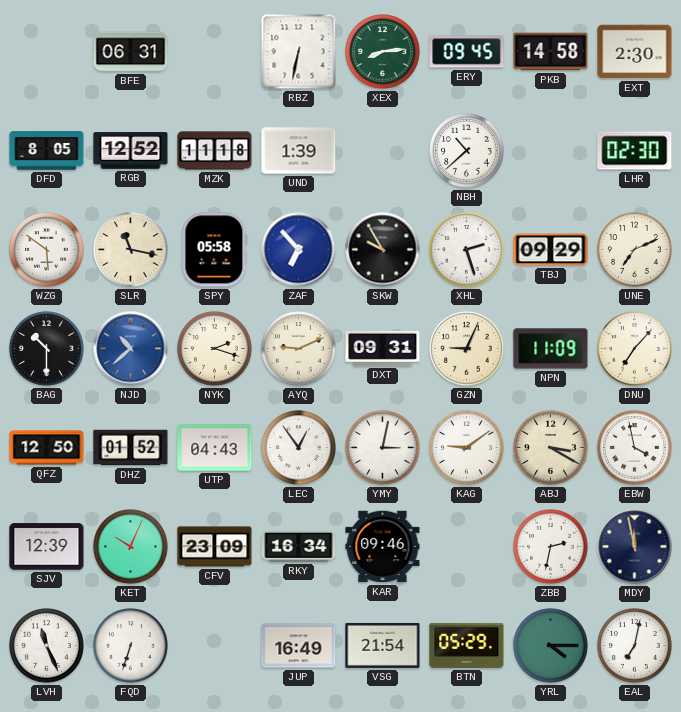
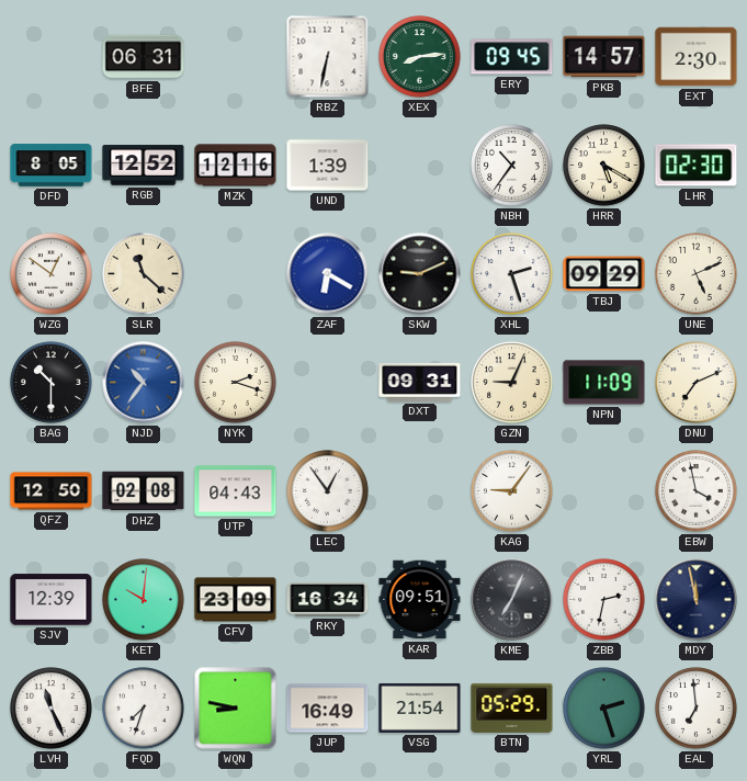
PKB: 14:58 -> 14:57 (604, 57)
MZK: 11:18 -> 12:16 (236, 166)
NBH: 10:38 -> 10:36 (512, 166)
HRR: none -> 5:20 (604, 166)
WZG: 5:51 -> 12:51 (52, 274)
SLR: 11:17 -> 11:22 (144, 274)
SPY: 05:58 -> none (215, 250)
ZAF: 6:53 -> 6:20 (328, 274)
SKW: 9:55 -> 9:11 (420, 274)
UNE: 7:11 -> 5:11 (697, 274)
NJD: 10:38 -> 10:36 (144, 383)
AYQ: 9:11 -> none (299, 349)
DNU: 7:07 -> 7:11 (697, 383)
DHZ: 01:52 -> 02:08 (144, 491)
YMY: 3:02 -> none (383, 448)
KAG: 9:09 -> 9:06 (512, 491)
ABJ: 3:20 -> none (551, 448)
KET: 10:04 -> 10:01 (144, 600)
KAR: 09:46 -> 09:51 (420, 600)
KME: none -> 7:04 (512, 600)
FQD: 6:33 -> 7:33 (144, 709)
WQN: none -> 8:47 (236, 709)
YRL: 4:15 -> 2:27 (604, 709)
EAL: 7:02 -> 6:59 (697, 709)
